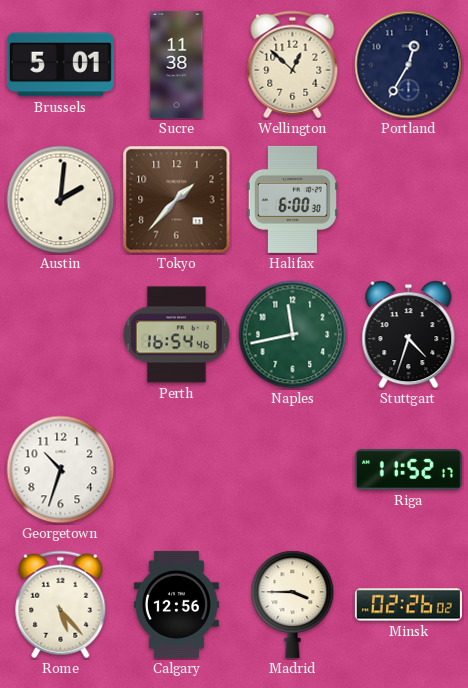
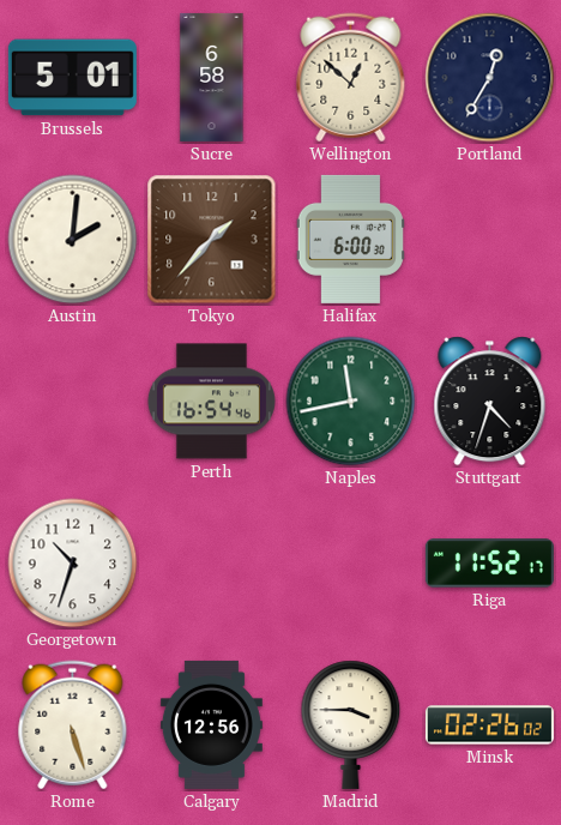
Sucre: 11:38 -> 6:58 (212, 77)
Rome: 5:23 -> 5:27 (73, 725)
